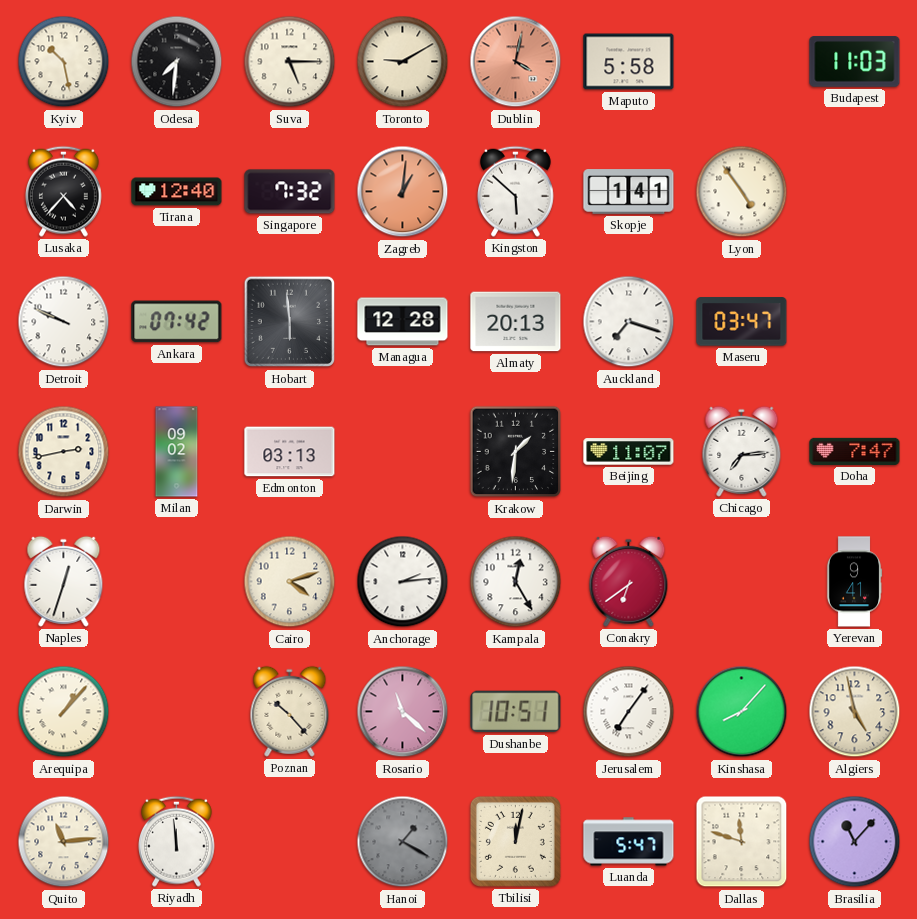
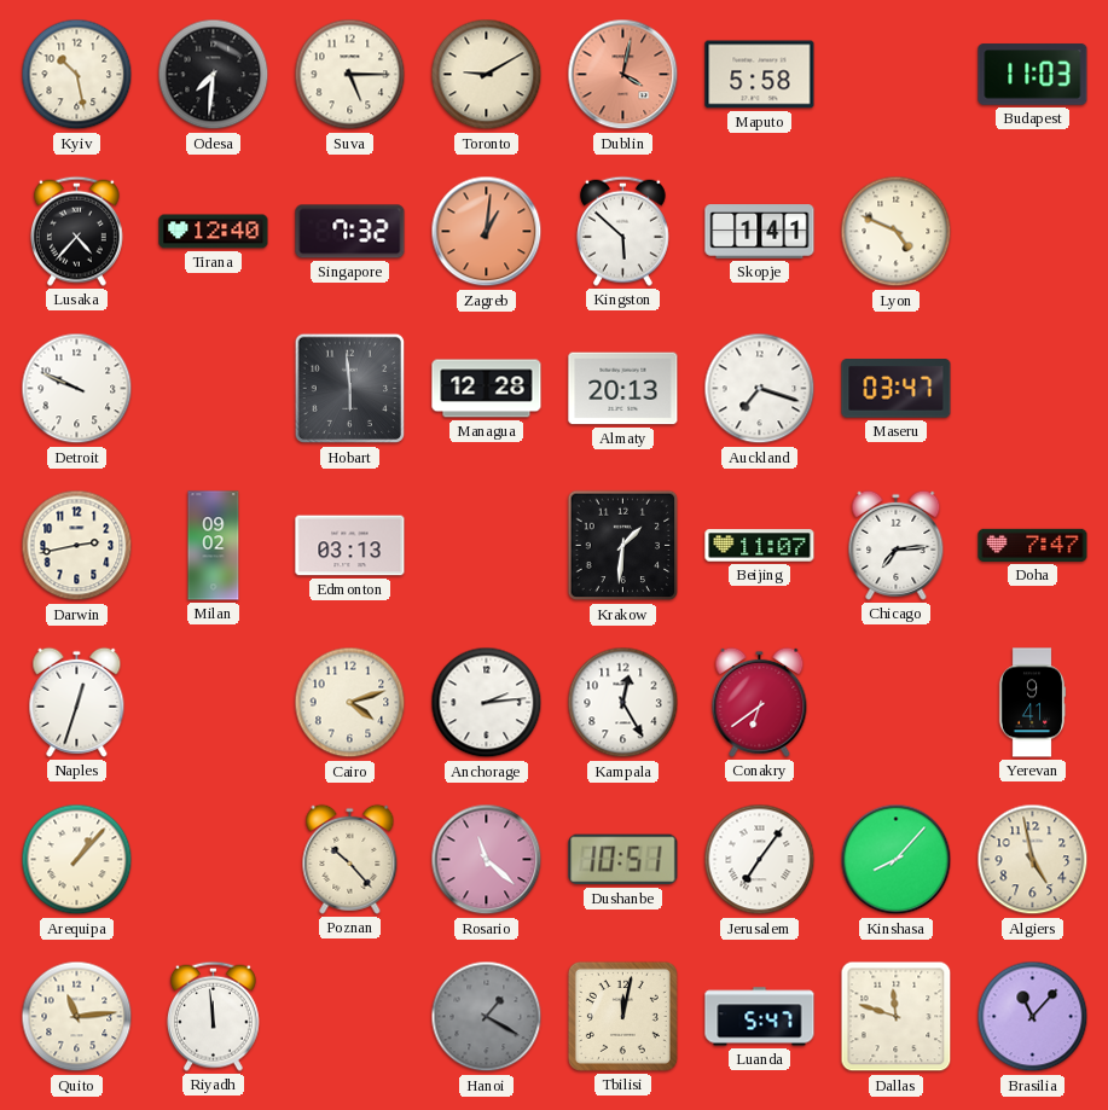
Lyon: 4:54 -> 4:49 (897, 232)
Ankara: 07:42 -> none (177, 322)
